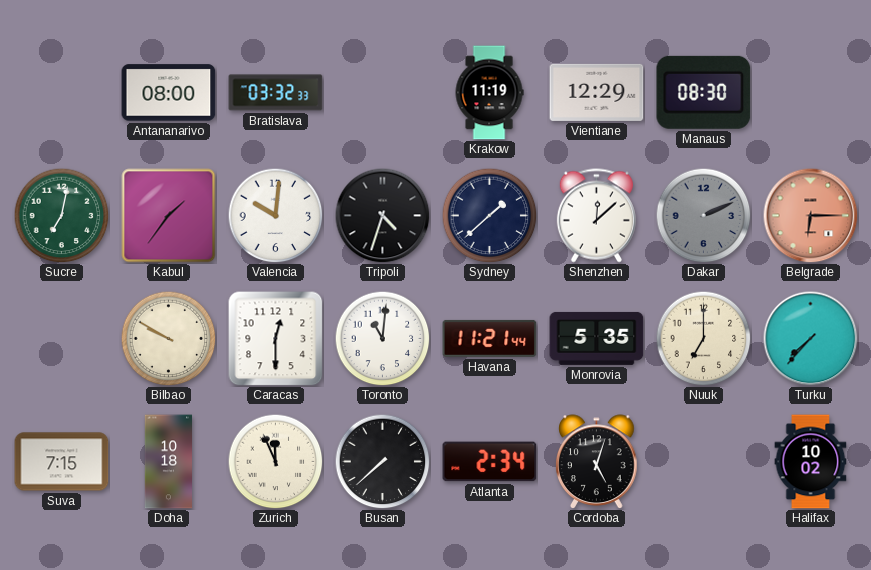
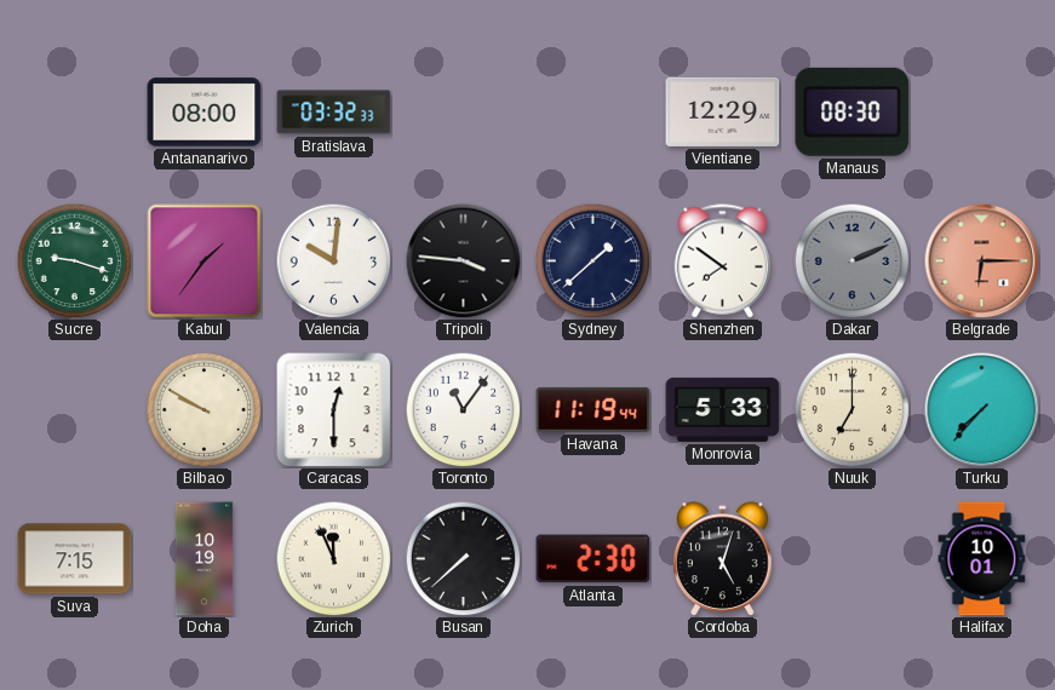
Krakow: 11:19 -> none (489, 93)
Sucre: 7:02 -> 9:18 (74, 260)
Tripoli: 4:33 -> 3:46 (463, 260)
Shenzhen: 12:08 -> 7:51 (722, 261)
Toronto: 11:01 -> 11:06 (463, 409)
Havana: 11:21 -> 11:19 (594, 409)
Monrovia: 5:35 -> 5:33 (723, 409)
Doha: 10:18 -> 10:19 (205, 559)
Atlanta: 2:34 -> 2:30 (594, 559)
Halifax: 10:02 -> 10:01 (982, 559)
